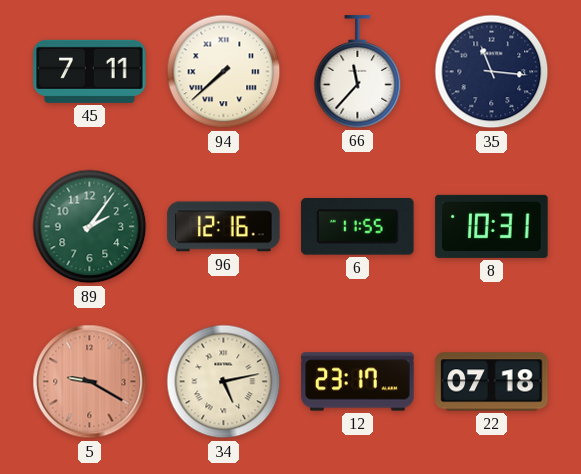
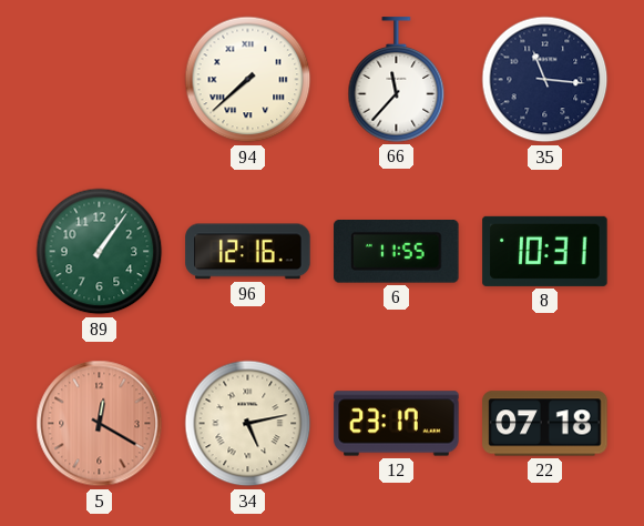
45: 7:11 -> none (90, 71)
89: 2:06 -> 1:06 (100, 252)
5: 9:20 -> 12:20 (100, 424)
